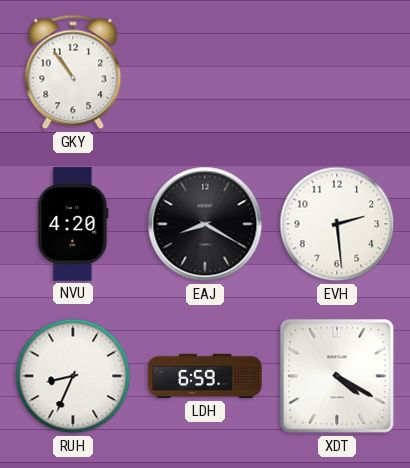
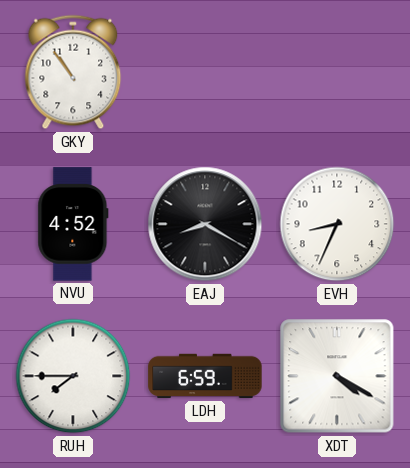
NVU: 4:20 -> 4:52 (73, 224)
EVH: 2:29 -> 8:34 (337, 224)
RUH: 8:34 -> 7:45 (73, 376)
